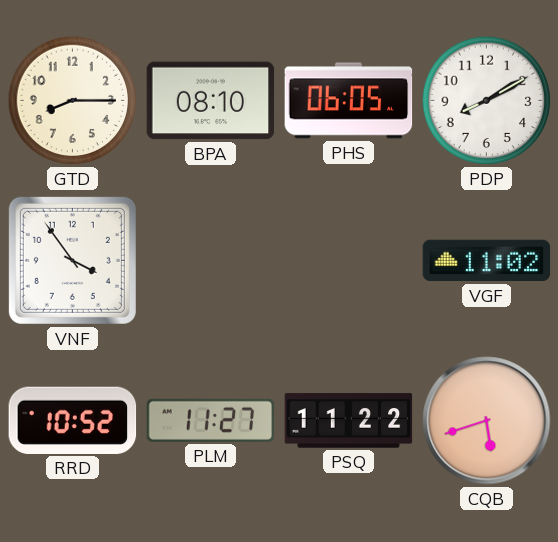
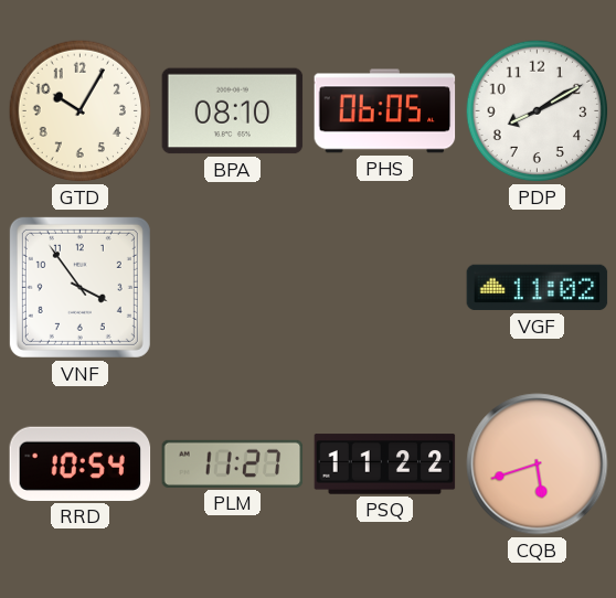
GTD: 8:15 -> 10:05 (81, 111)
RRD: 10:52 -> 10:54 (81, 463)
